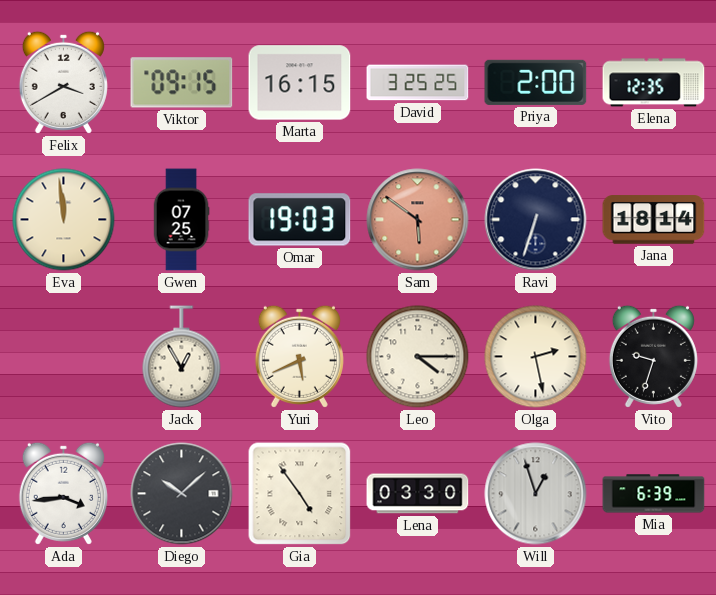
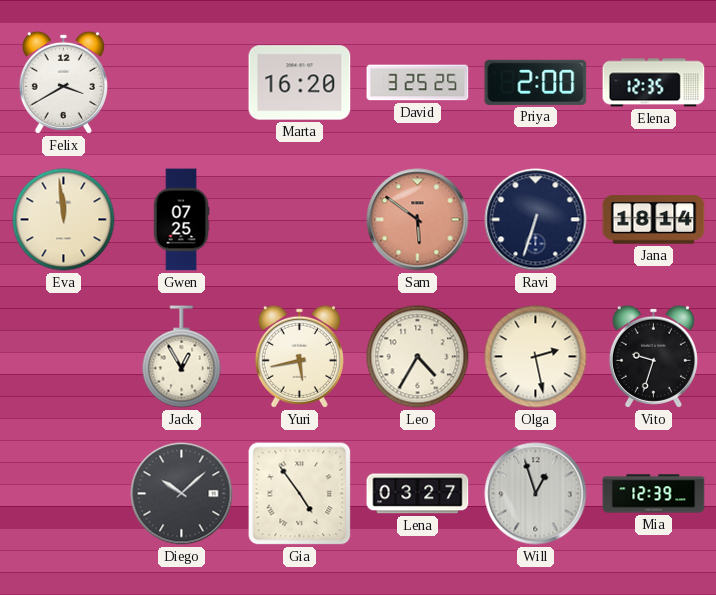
Viktor: 09:15 -> none (182, 83)
Marta: 16:15 -> 16:20 (300, 83)
Omar: 19:03 -> none (300, 220)
Yuri: 5:41 -> 5:43 (299, 356)
Leo: 4:15 -> 4:35 (418, 357)
Ada: 3:44 -> none (63, 493)
Lena: 03:30 -> 03:27 (418, 494)
Mia: 6:39 -> 12:39 (654, 494)
